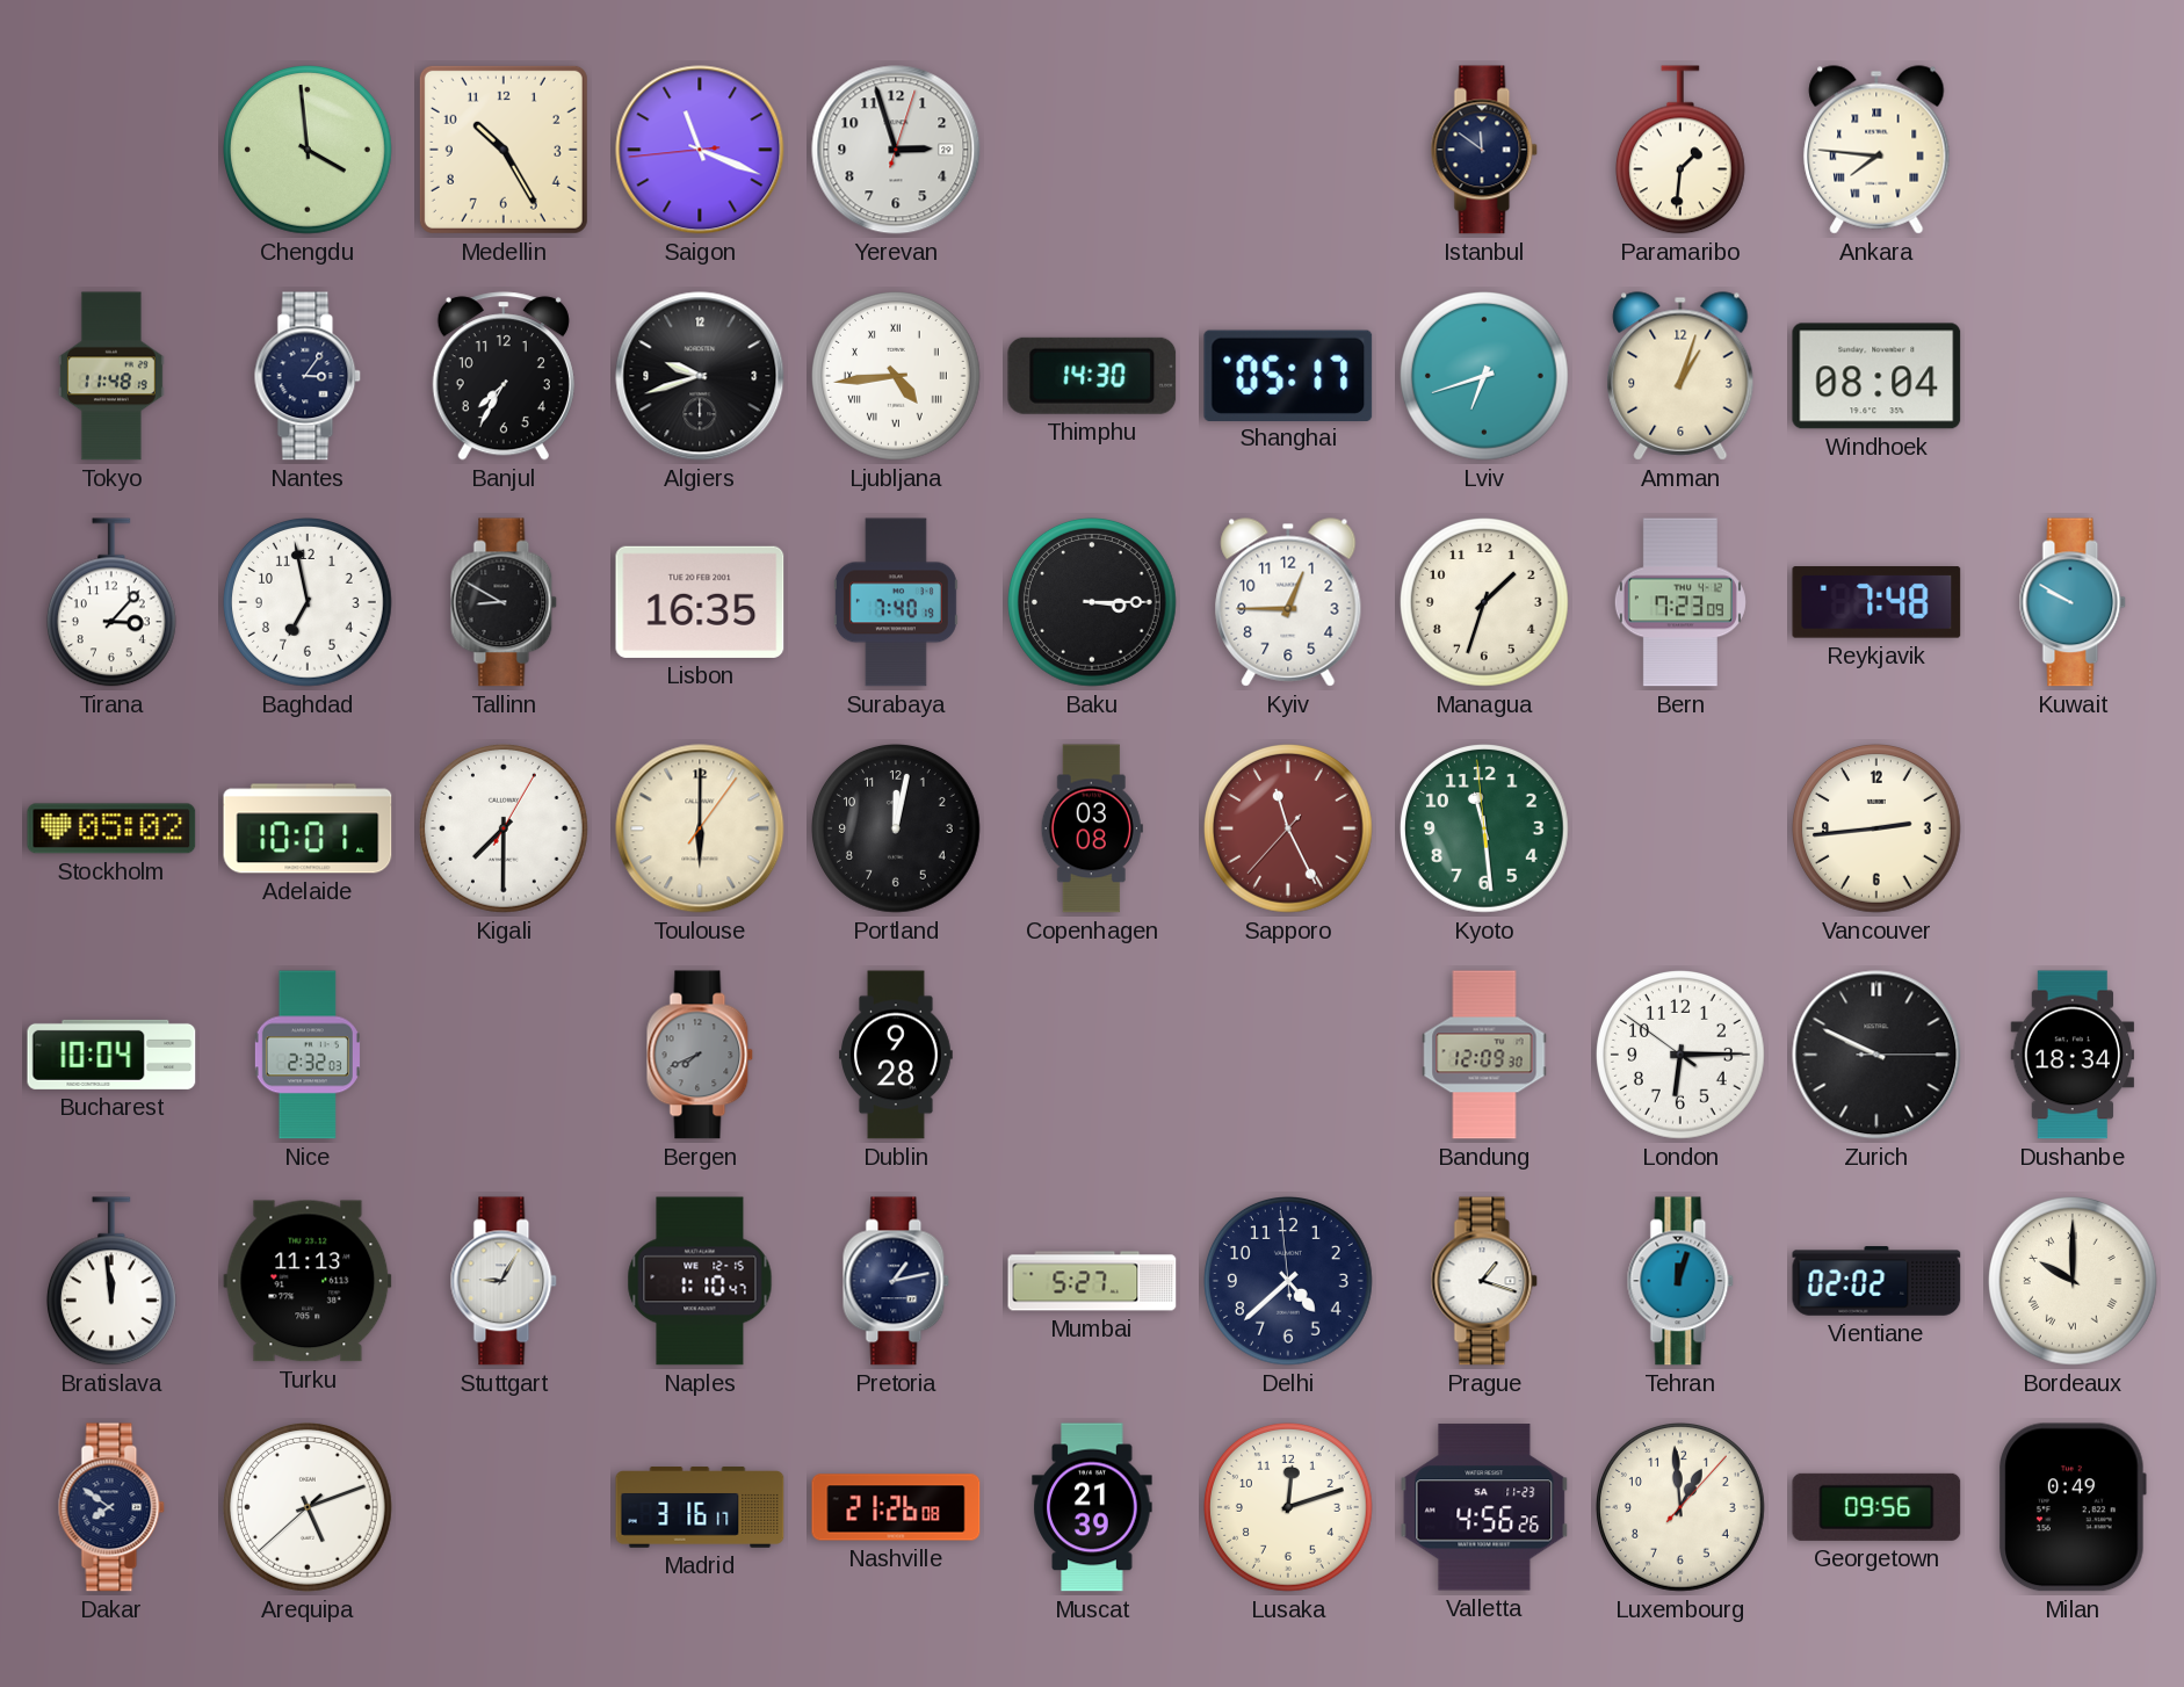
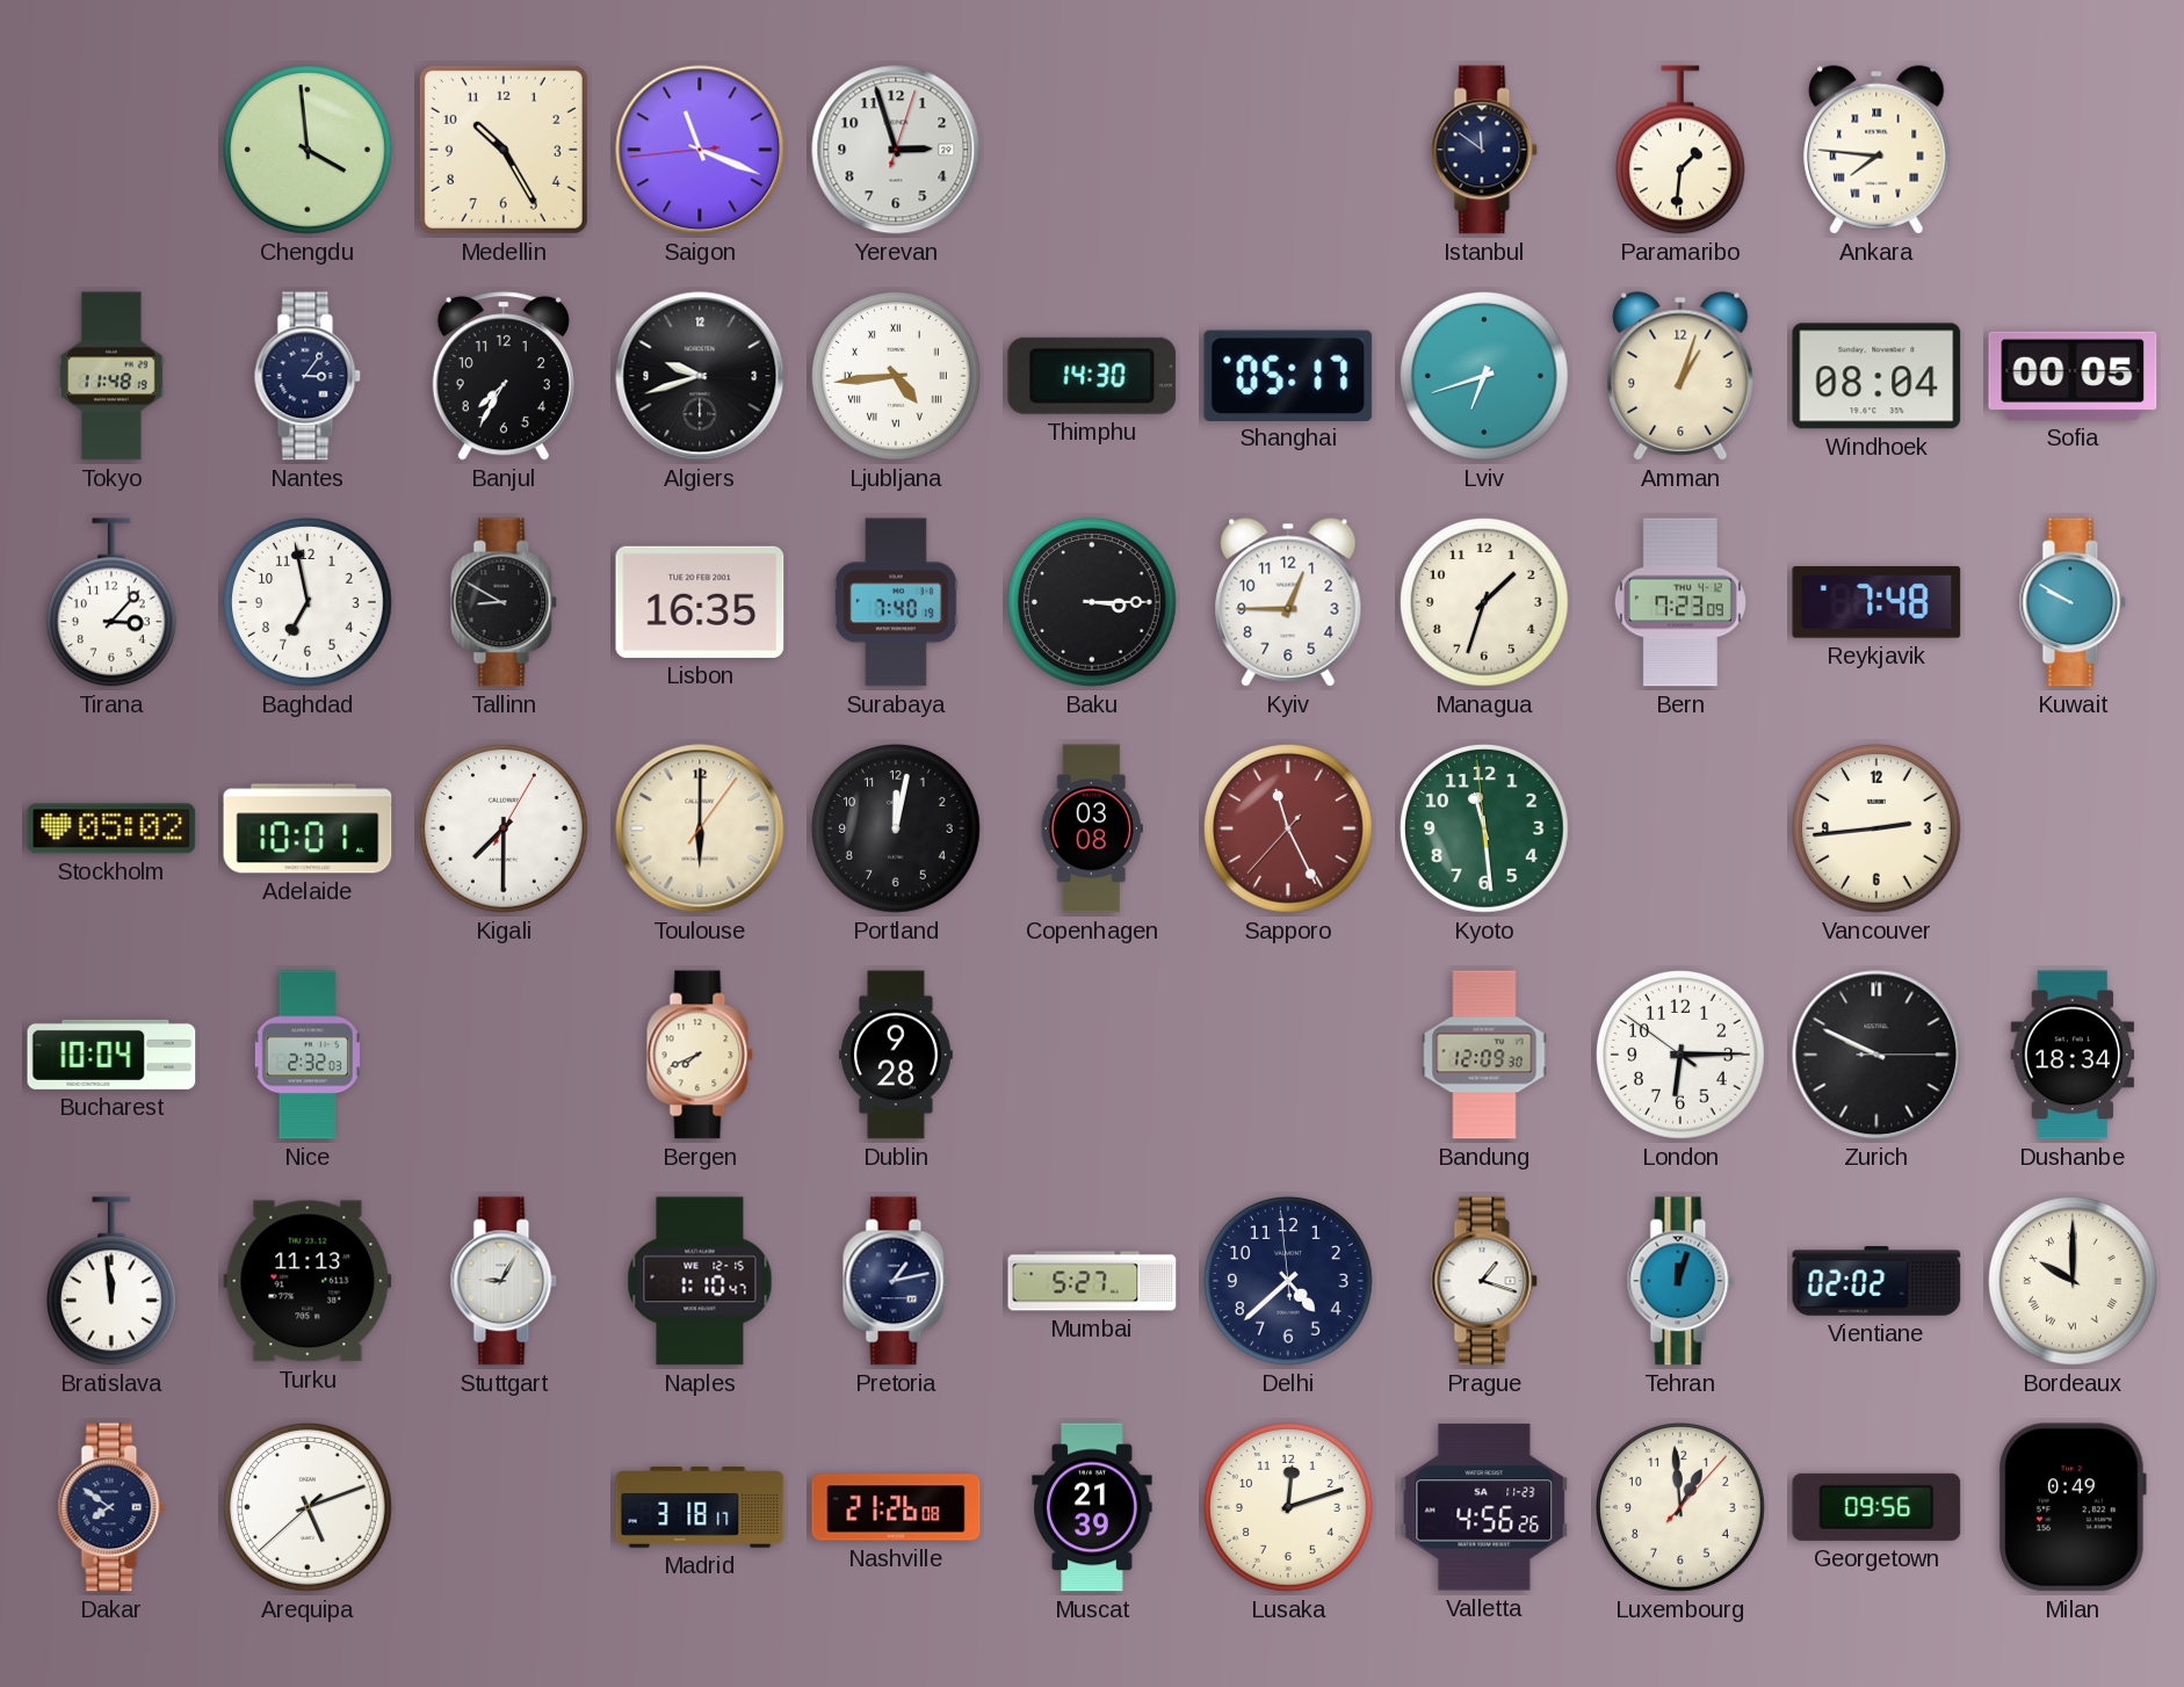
Sofia: none -> 00:05 (2073, 376)
Bergen dial: grey -> cream (700, 1055)
Madrid: 3:16 -> 3:18 (700, 1507)
